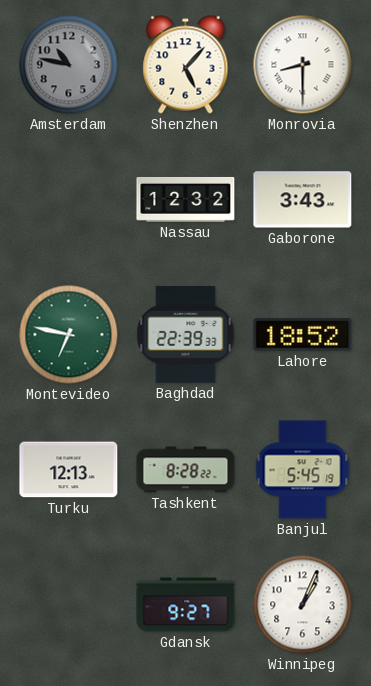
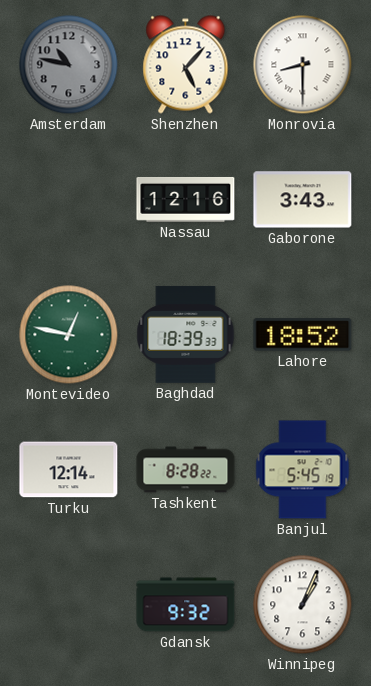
Nassau: 12:32 -> 12:16 (186, 199)
Montevideo: 6:47 -> 12:47 (69, 335)
Baghdad: 22:39 -> 18:39 (186, 334)
Turku: 12:13 -> 12:14 (69, 470)
Gdansk: 9:27 -> 9:32 (186, 605)
